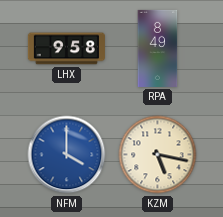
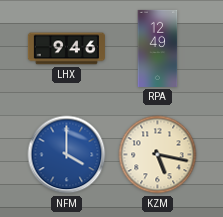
LHX: 9:58 -> 9:46 (66, 49)
RPA: 8:49 -> 12:49 (158, 48)
